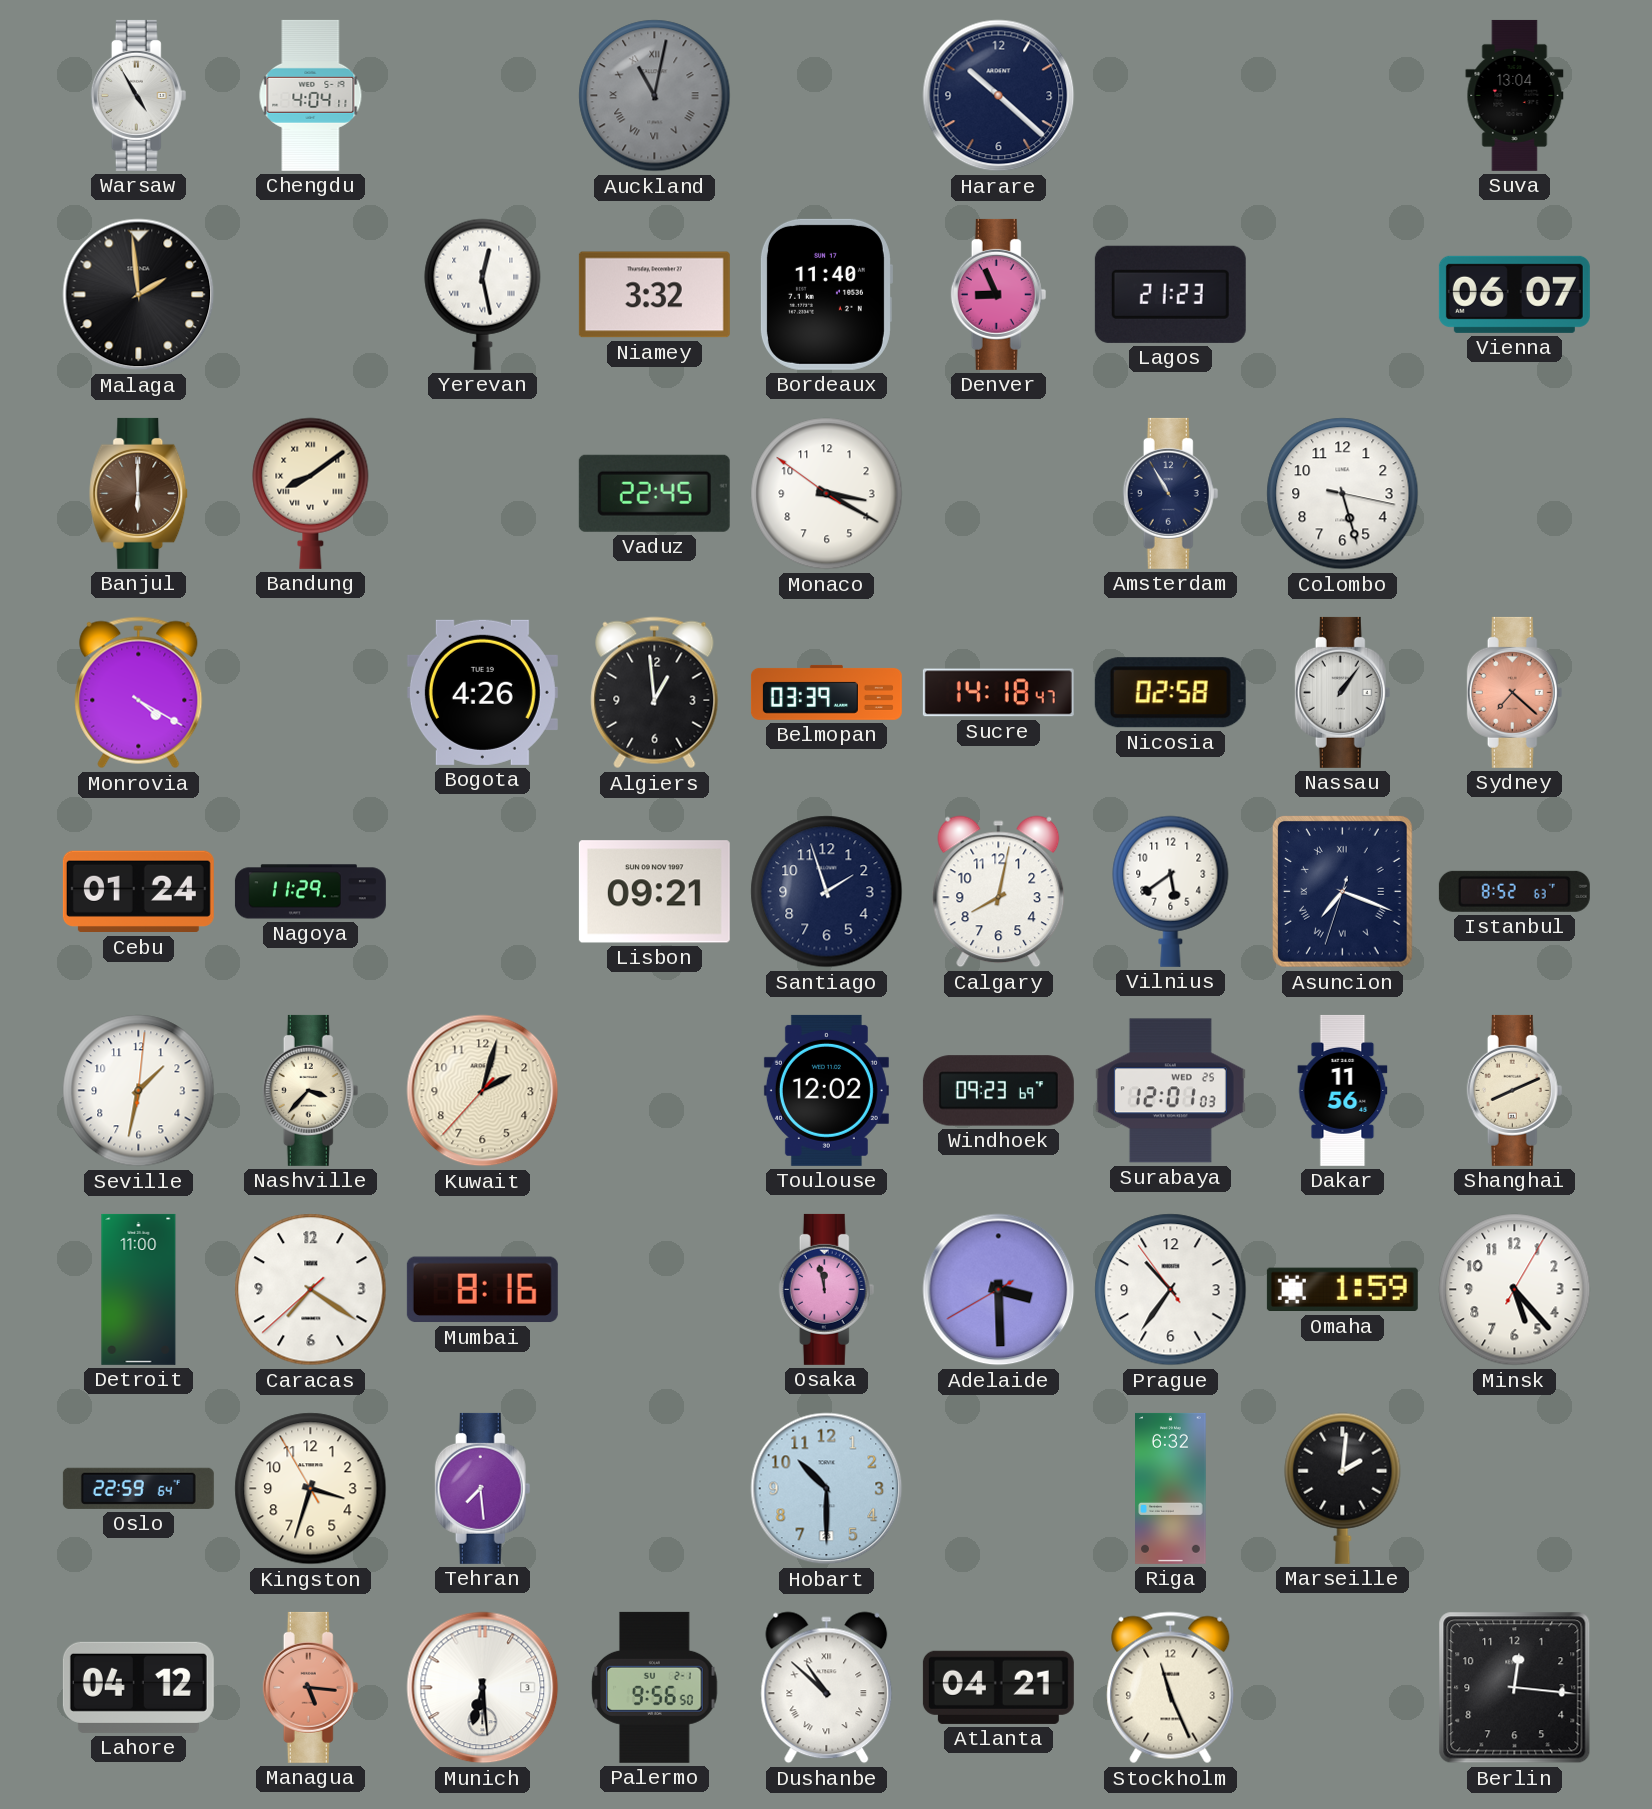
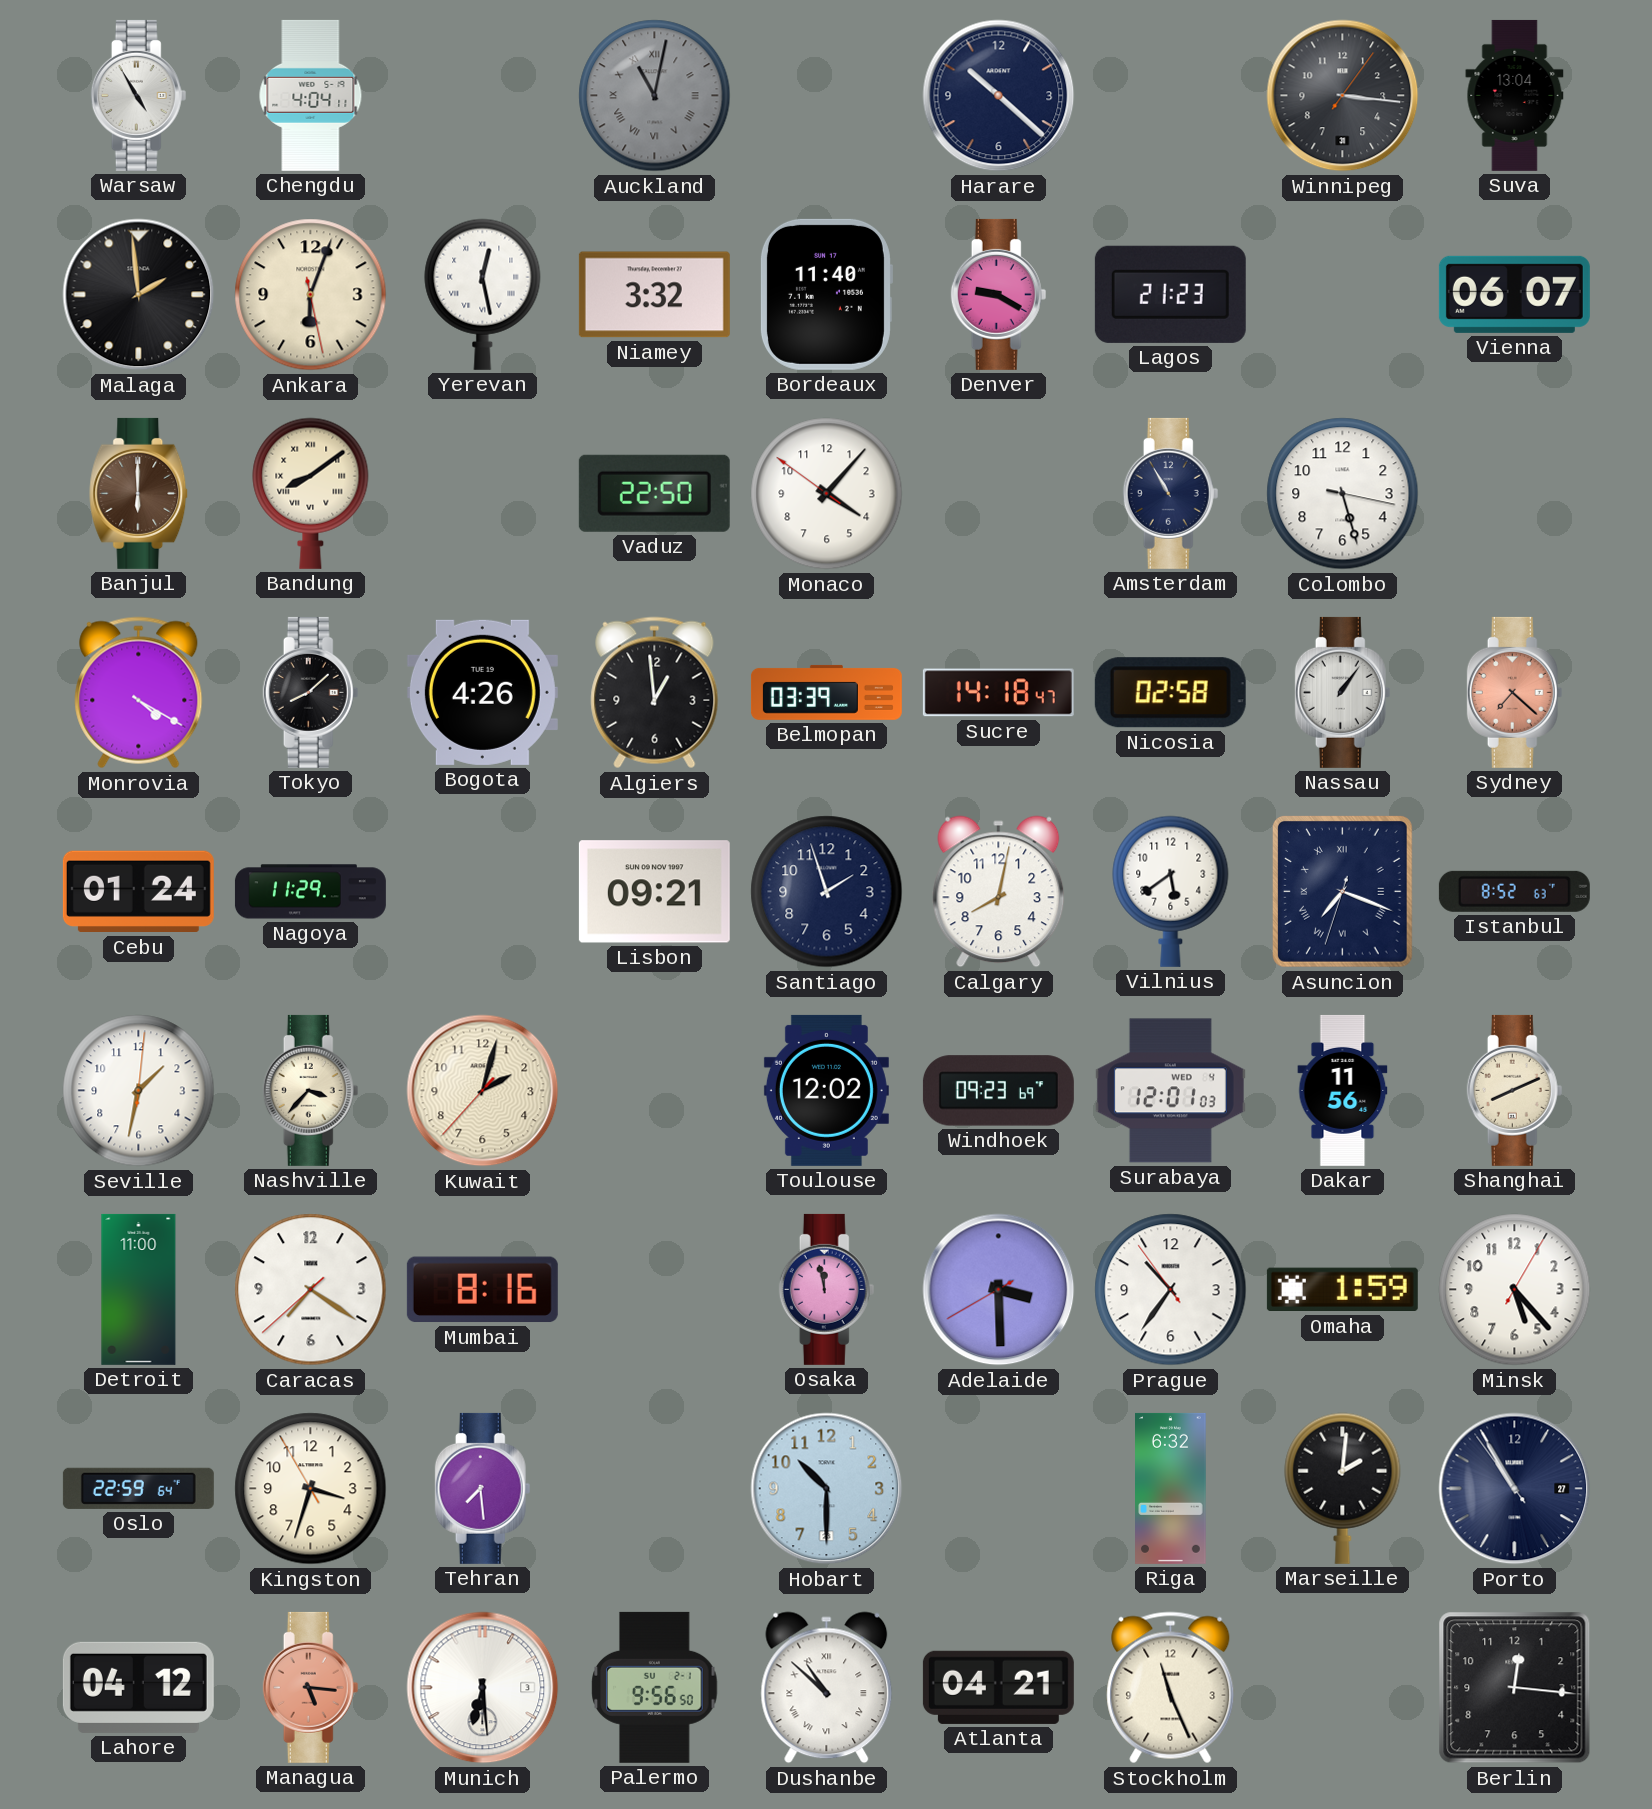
Winnipeg: none -> 3:16 (1343, 96)
Ankara: none -> 6:03 (311, 295)
Denver: 8:56 -> 9:20 (999, 294)
Vaduz: 22:45 -> 22:50 (654, 493)
Monaco: 3:19 -> 4:06 (827, 494)
Tokyo: none -> 8:08 (311, 692)
Surabaya date: WED 25 -> WED 4 (1170, 1091)
Porto: none -> 10:54 (1515, 1489)
